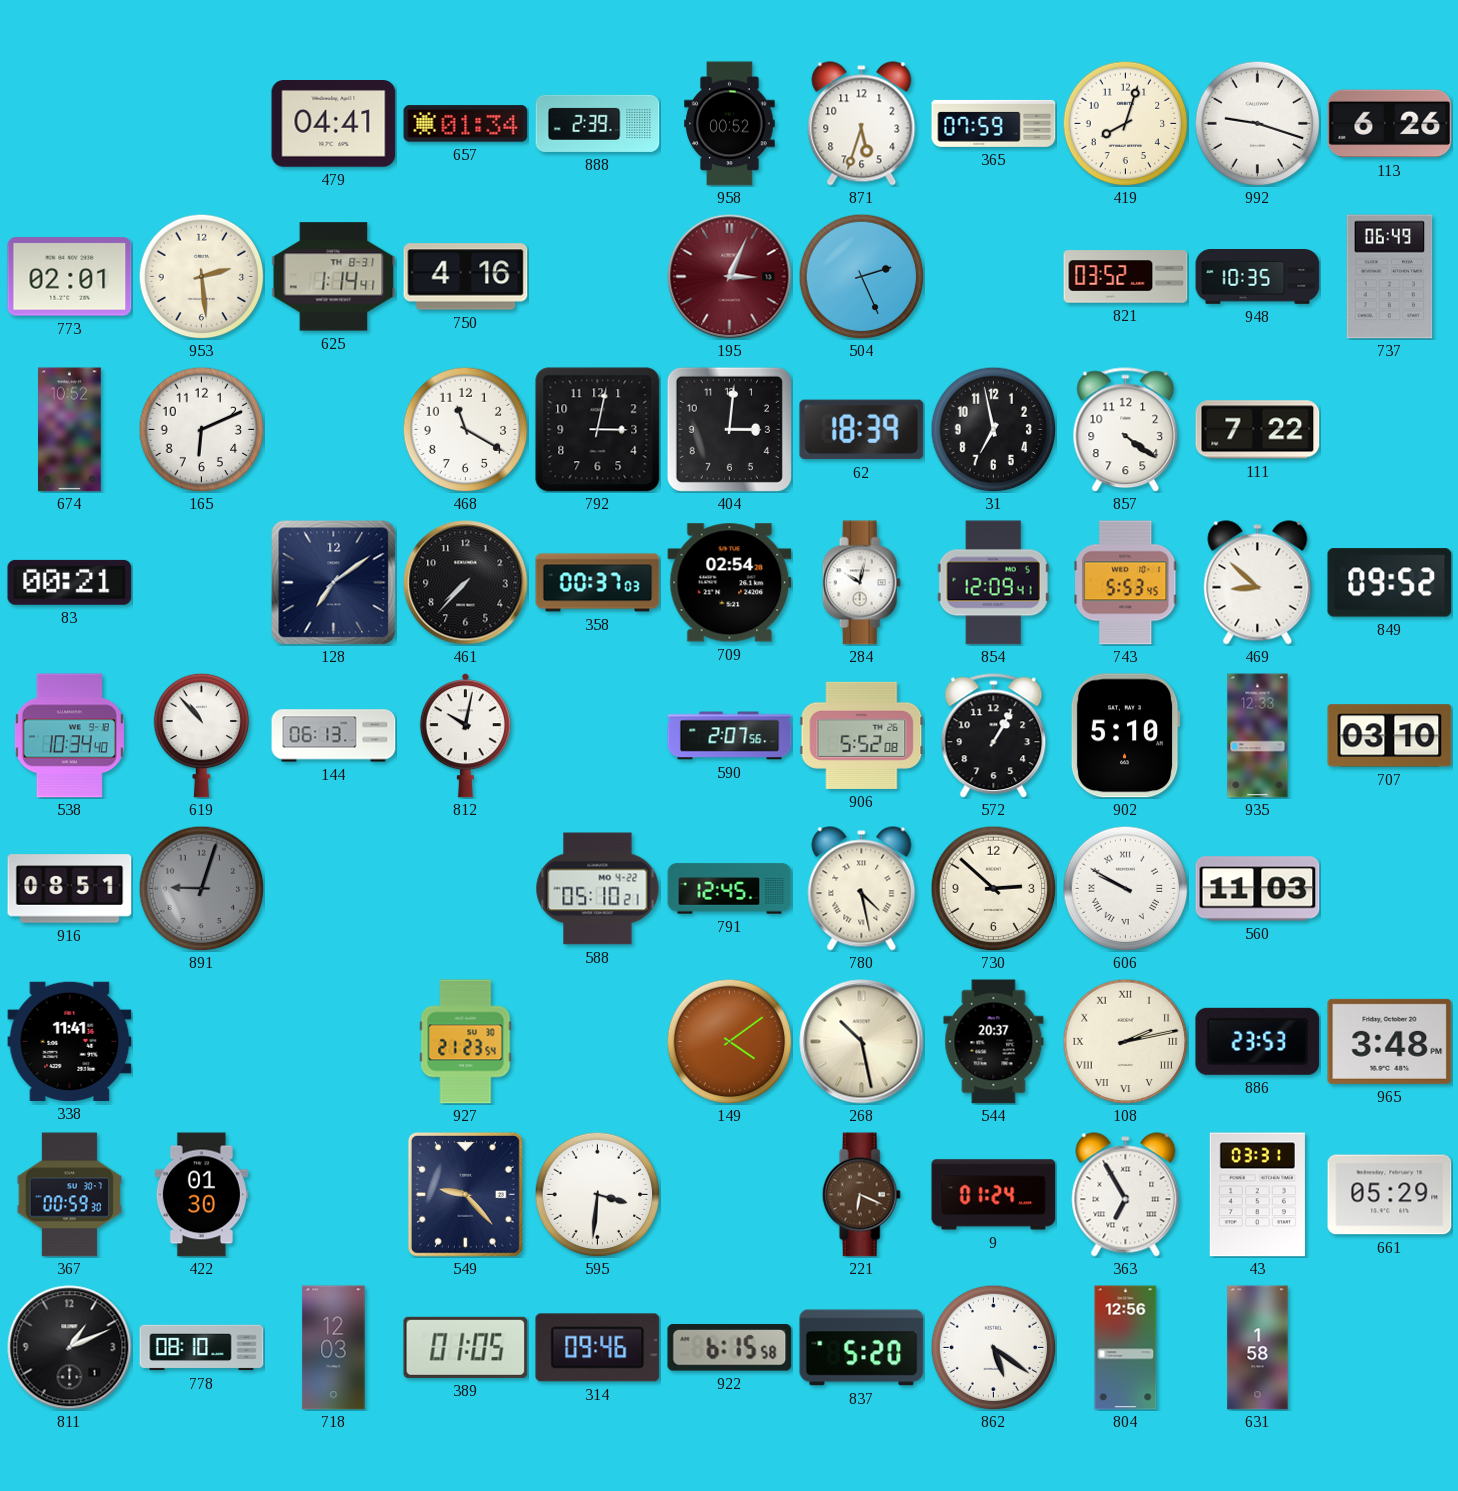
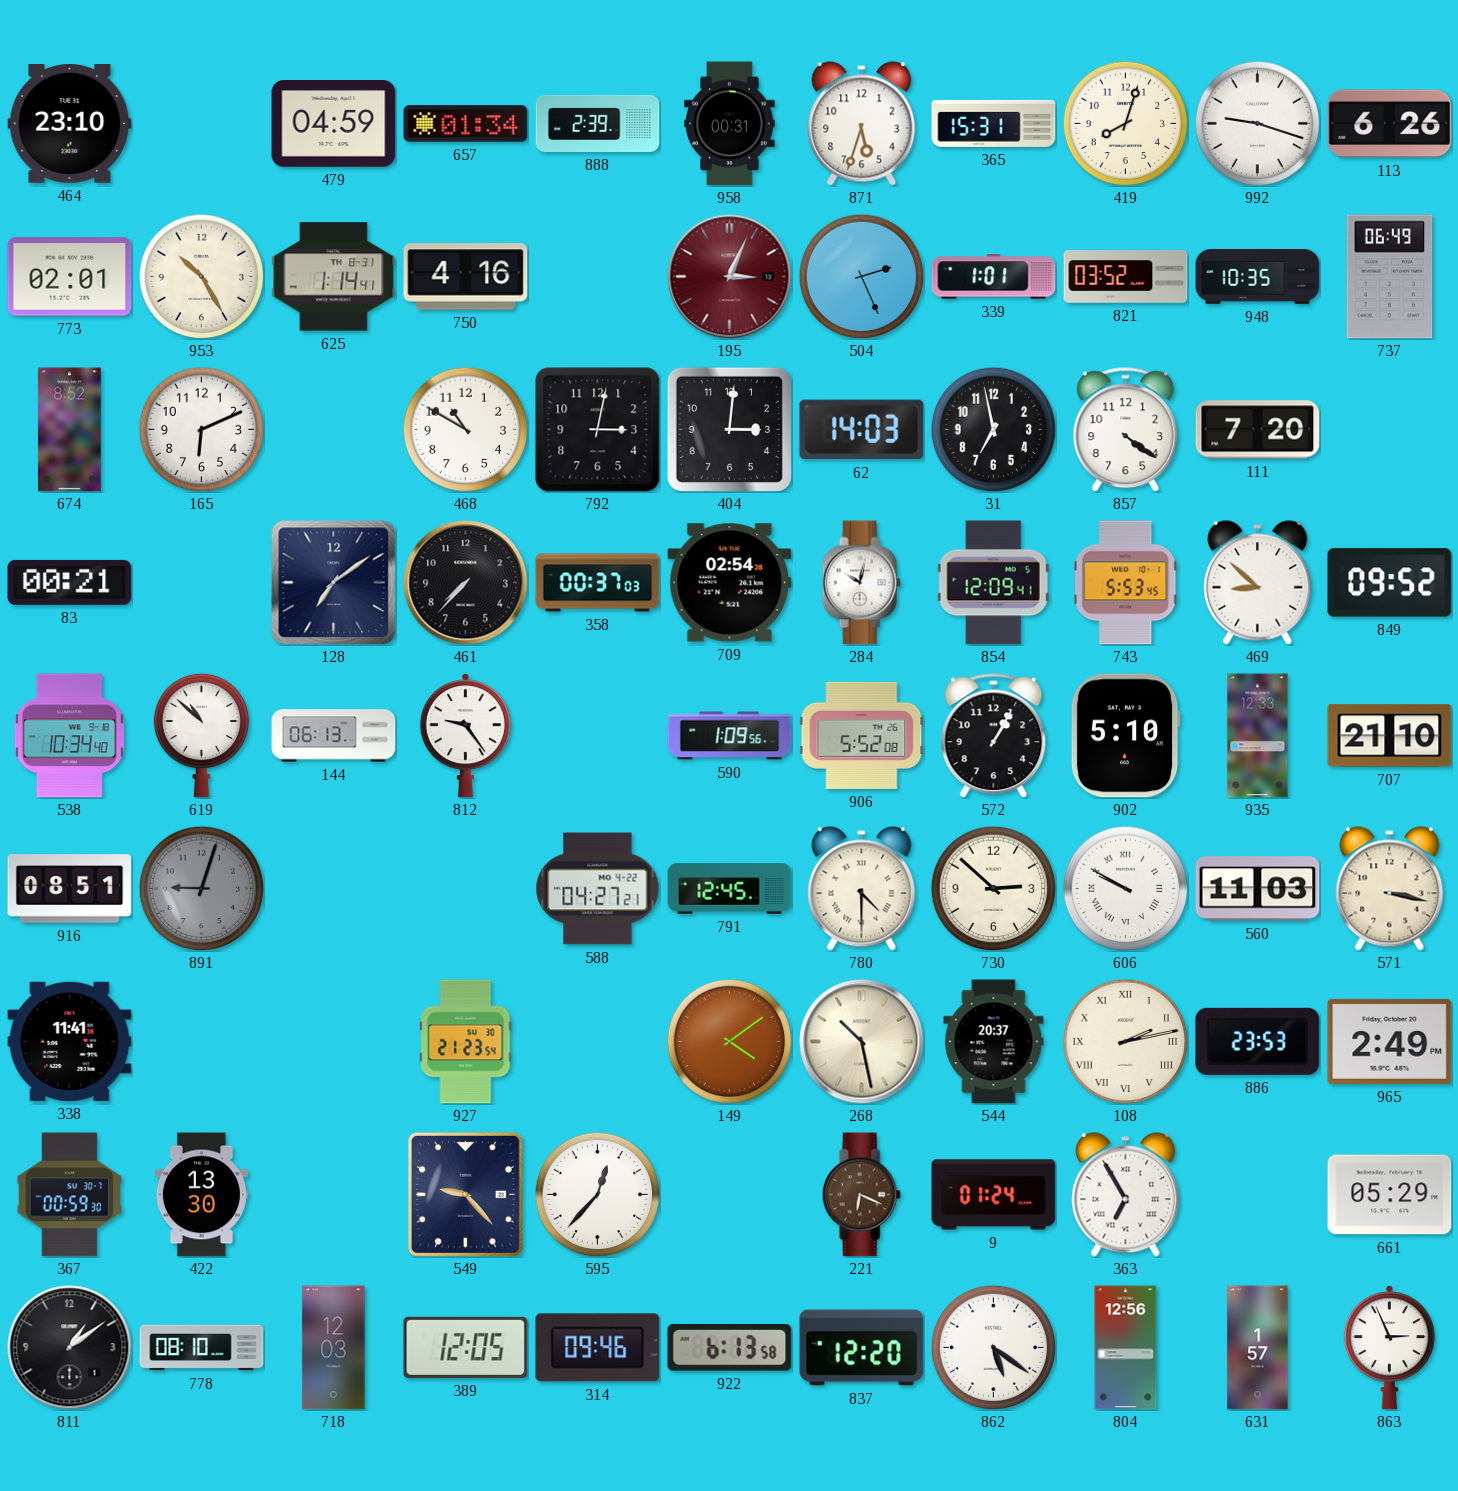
464: none -> 23:10 (70, 124)
479: 04:41 -> 04:59 (334, 124)
958: 00:52 -> 00:31 (730, 124)
365: 07:59 -> 15:31 (994, 123)
953: 2:29 -> 10:25 (201, 276)
339: none -> 1:01 (994, 277)
674: 10:52 -> 8:52 (70, 430)
468: 11:20 -> 10:50 (465, 429)
62: 18:39 -> 14:03 (862, 430)
111: 7:22 -> 7:20 (1258, 430)
619: 10:53 -> 10:52 (202, 735)
812: 10:02 -> 9:24 (465, 736)
590: 2:07 -> 1:09 (730, 736)
707: 03:10 -> 21:10 (1390, 736)
588: 05:10 -> 04:27 (598, 889)
780: 4:28 -> 4:30 (862, 889)
571: none -> 3:17 (1390, 889)
965: 3:48 -> 2:49 (1390, 1041)
422: 01:30 -> 13:30 (201, 1195)
595: 3:31 -> 12:37 (597, 1194)
43: 03:31 -> none (1257, 1195)
811: 1:11 -> 1:09 (70, 1348)
389: 01:05 -> 12:05 (466, 1347)
922: 6:15 -> 6:13 (730, 1348)
837: 5:20 -> 12:20 (862, 1348)
631: 1:58 -> 1:57 (1258, 1348)
863: none -> 2:56 (1389, 1348)
